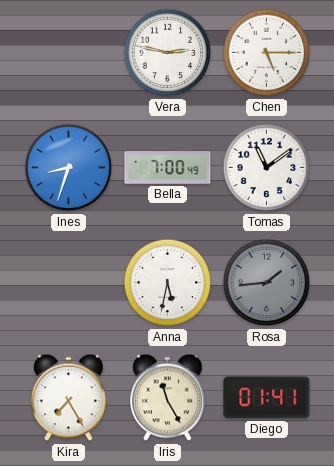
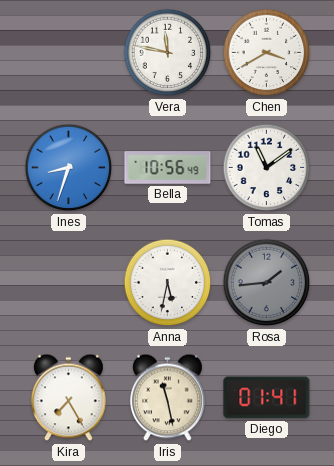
Vera: 2:47 -> 11:47 (168, 53)
Chen: 5:15 -> 3:40 (267, 53)
Bella: 7:00 -> 10:56 (168, 168)
Iris: 11:25 -> 11:28 (168, 398)
